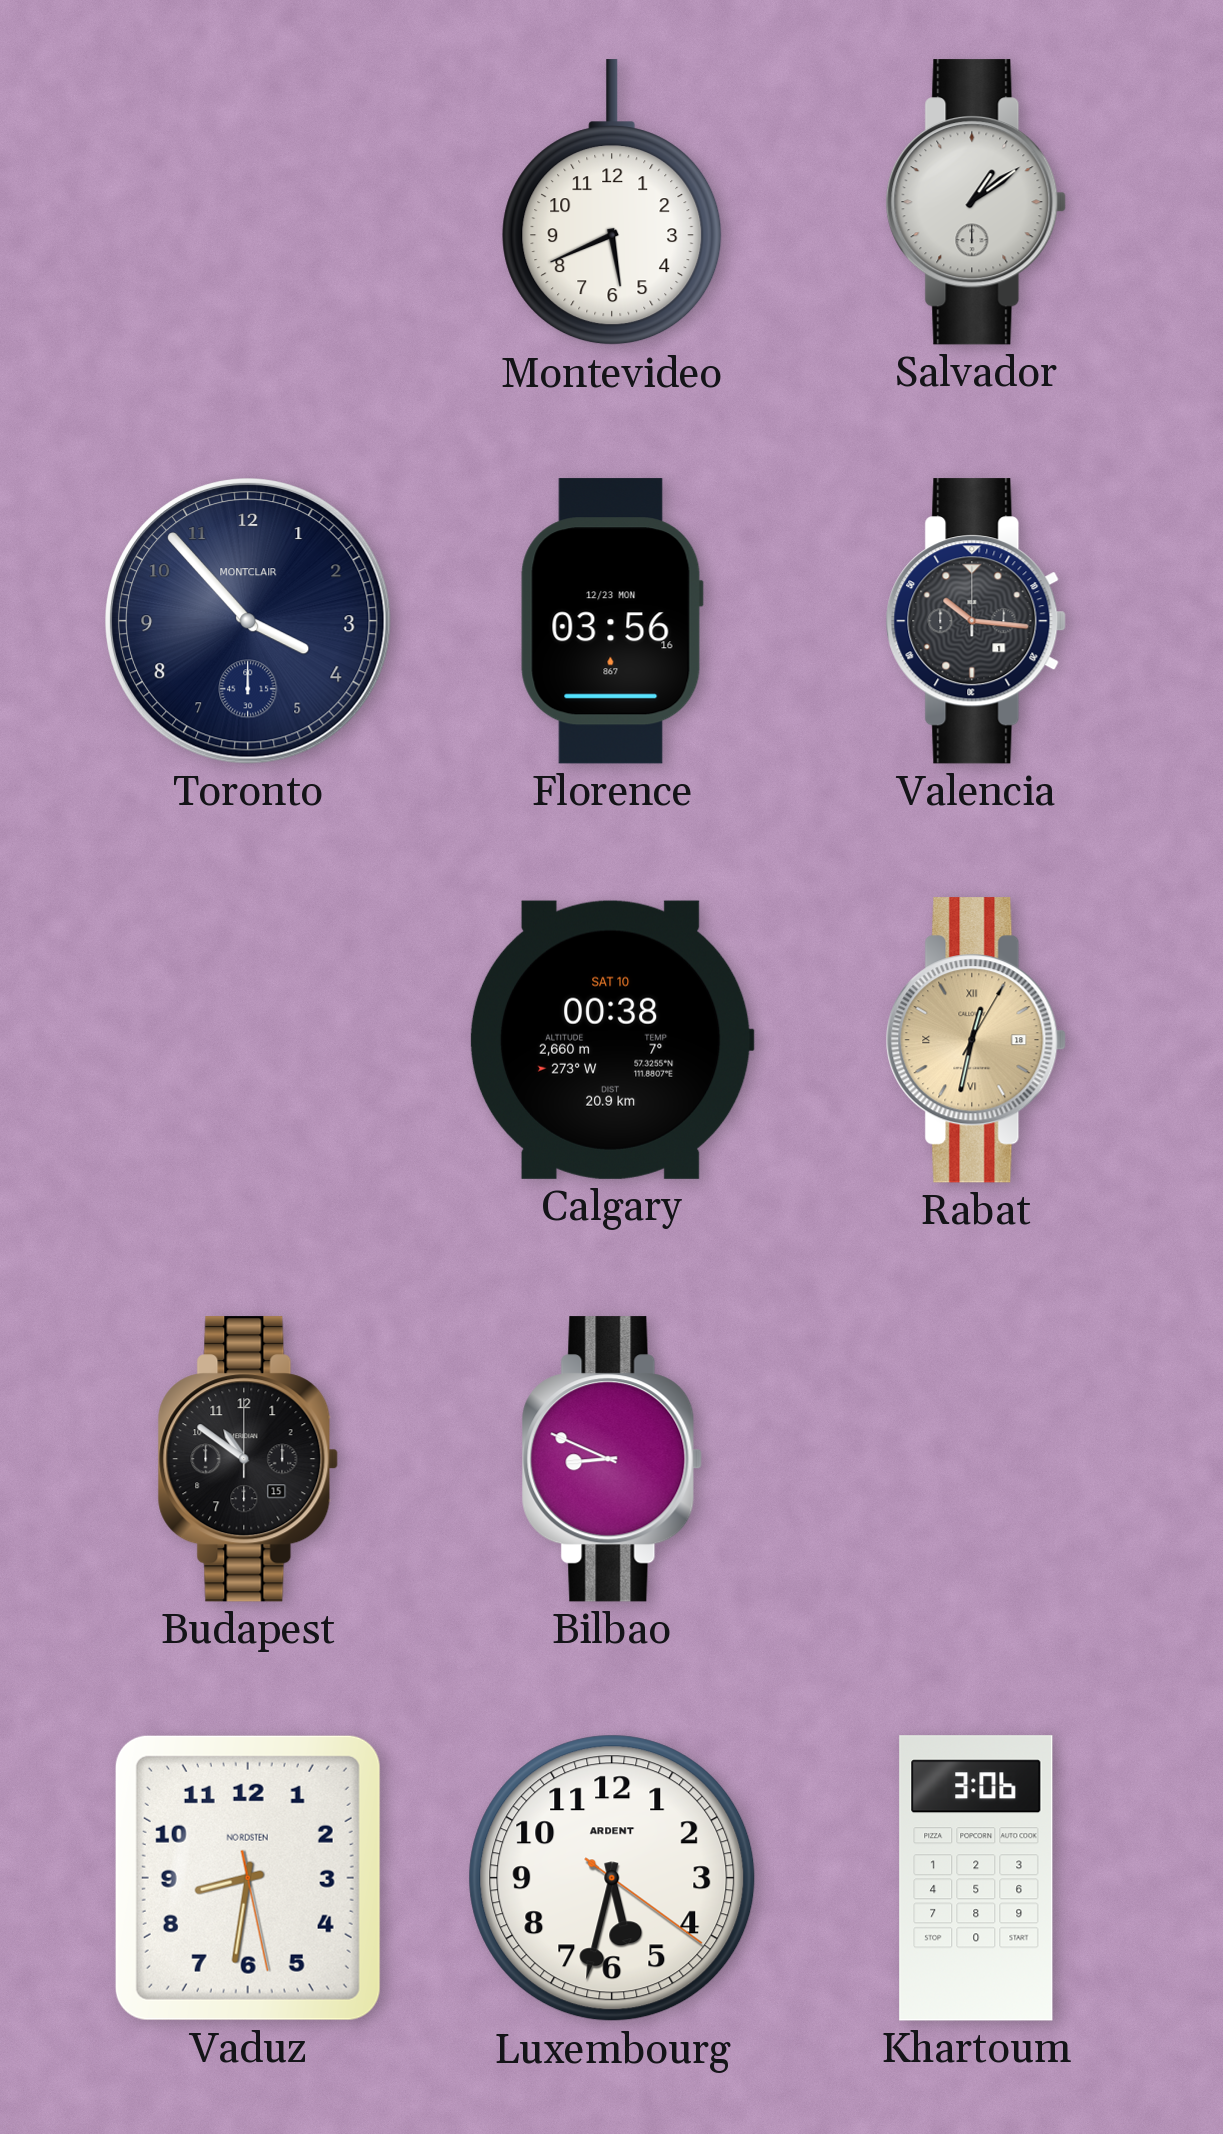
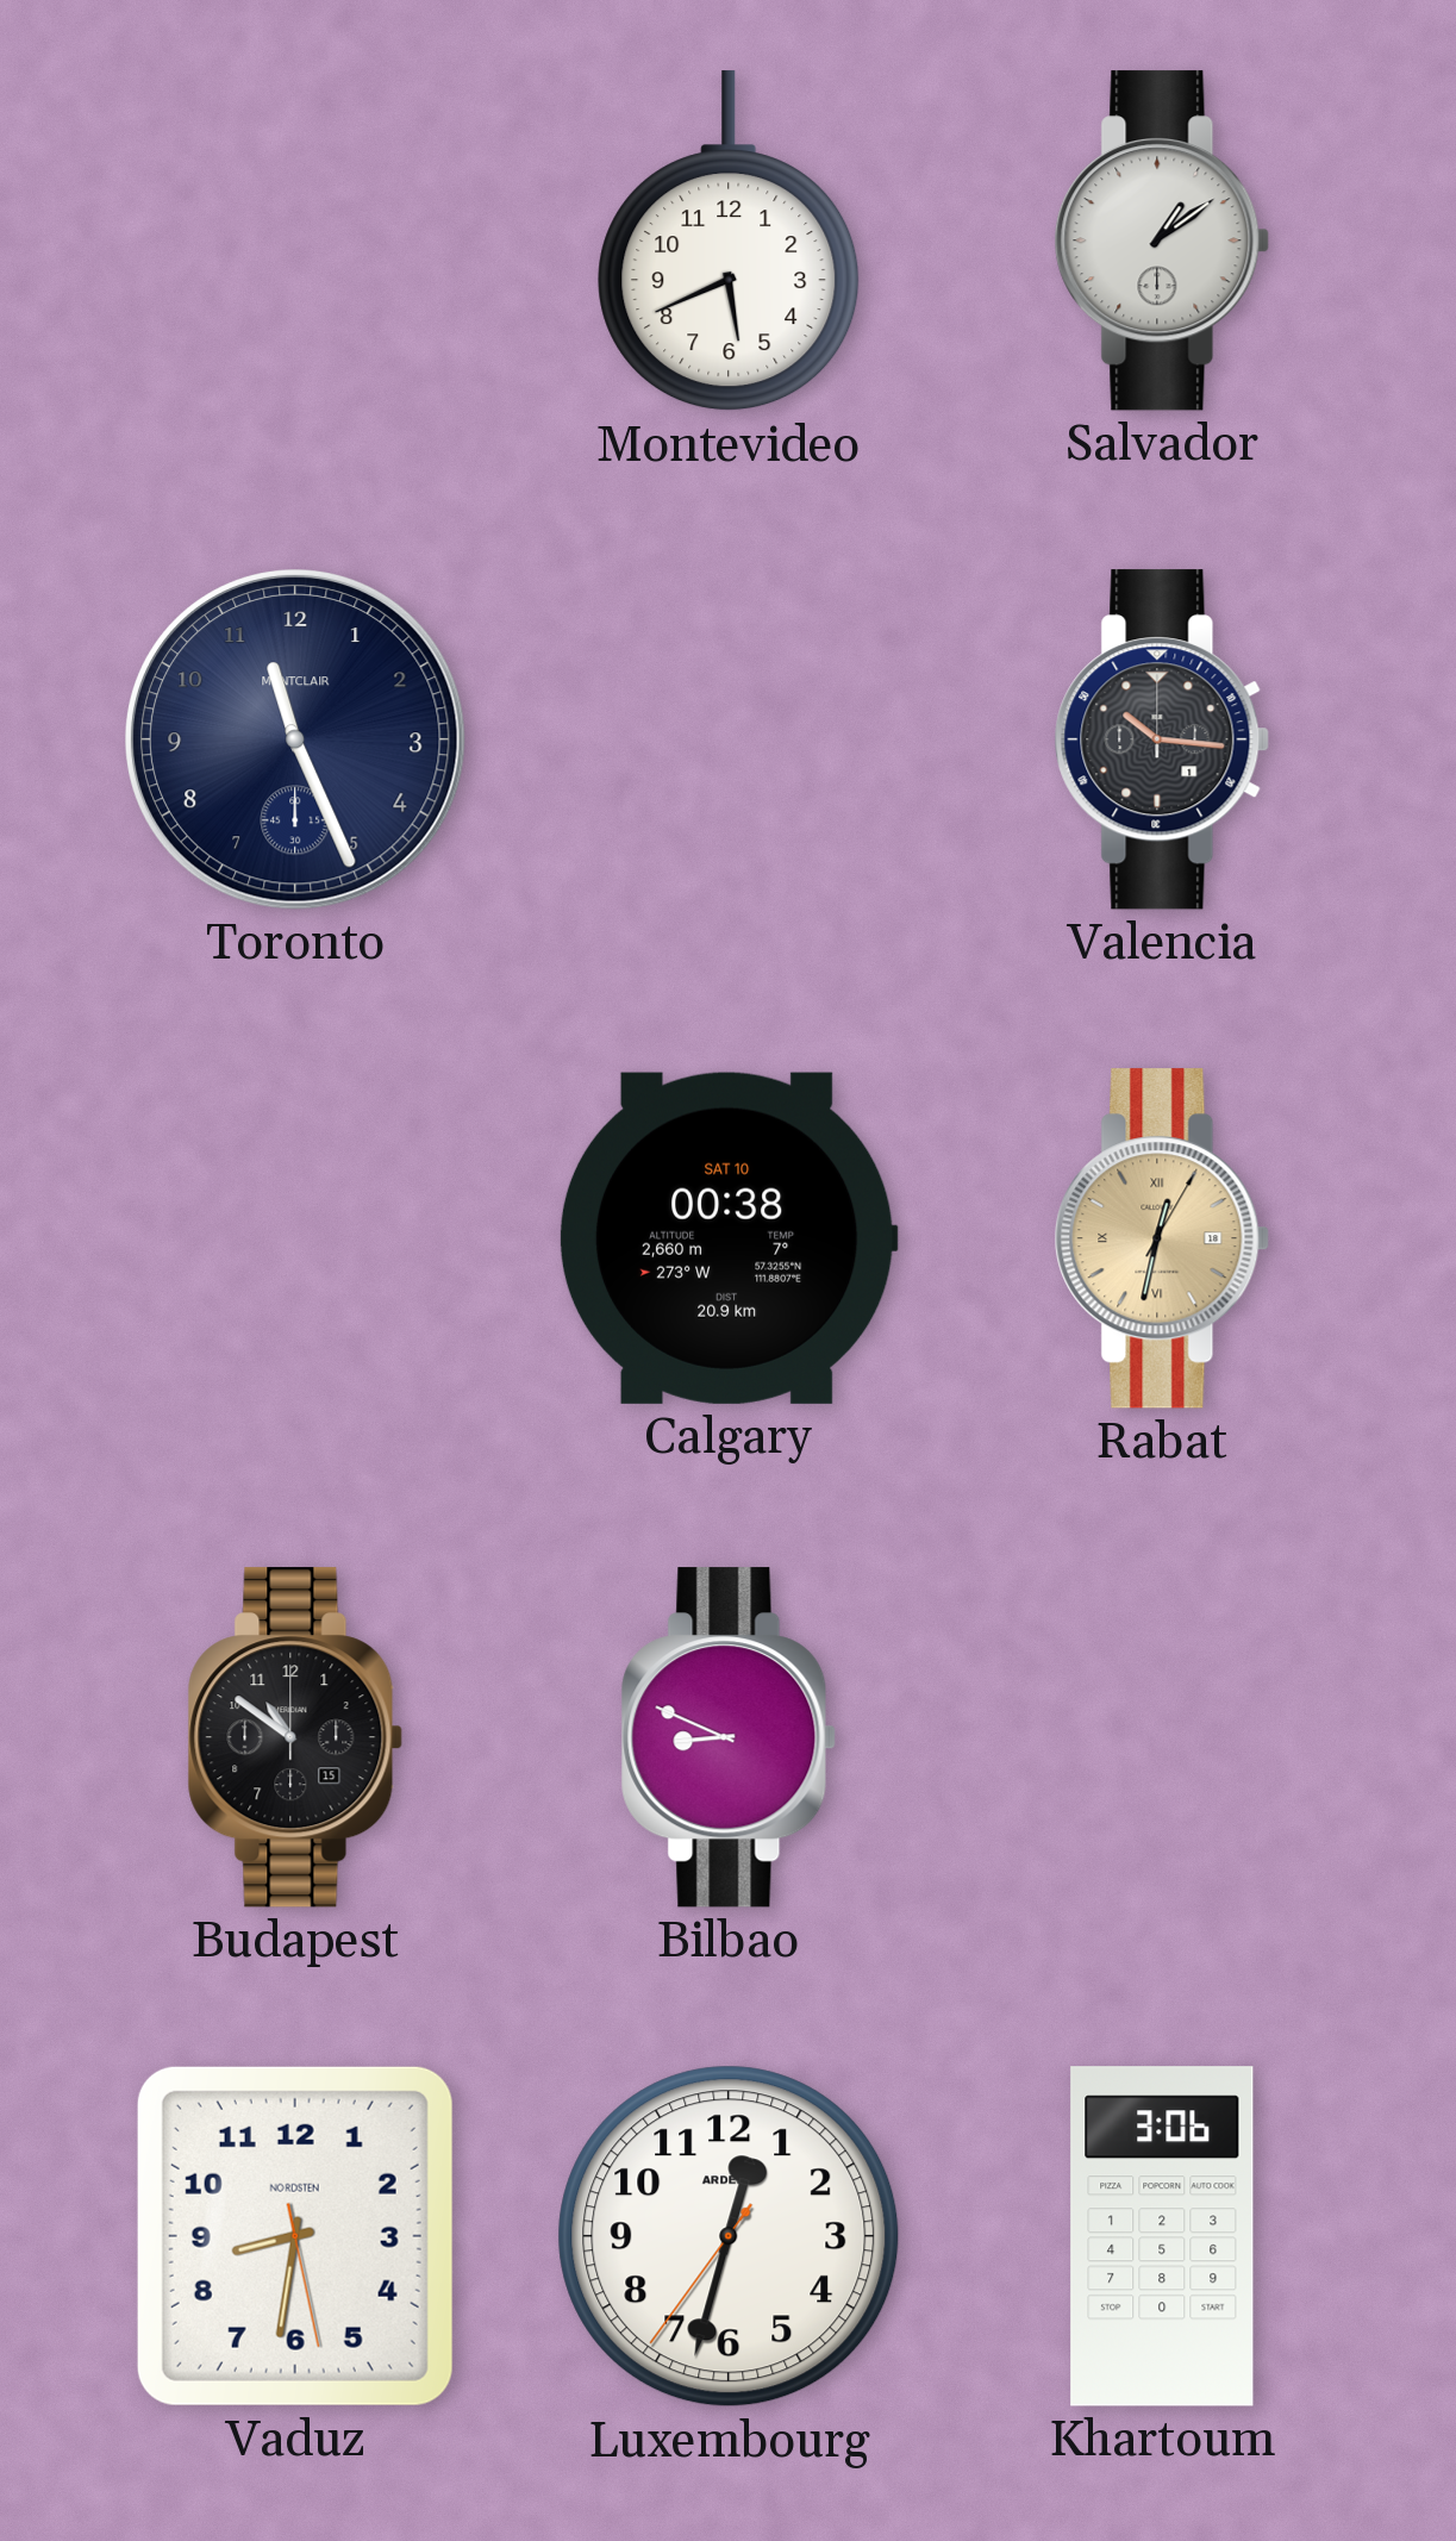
Toronto: 3:53 -> 11:26 (296, 741)
Florence: 03:56 -> none (612, 621)
Luxembourg: 5:32 -> 12:32 (729, 2236)
